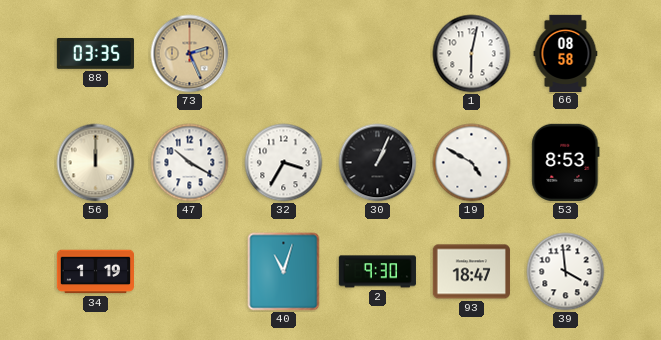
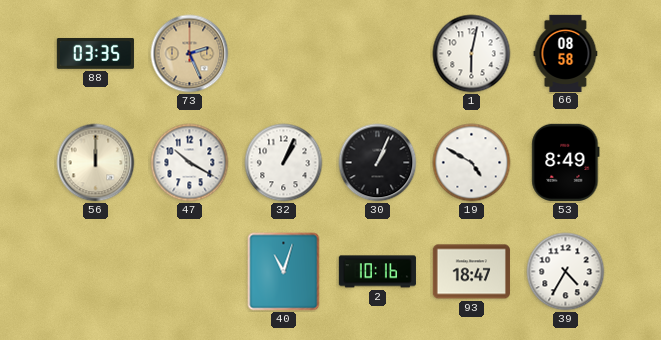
32: 3:35 -> 1:04 (284, 163)
53: 8:53 -> 8:49 (566, 162)
34: 1:19 -> none (95, 272)
2: 9:30 -> 10:16 (377, 272)
39: 3:59 -> 4:35 (566, 272)
